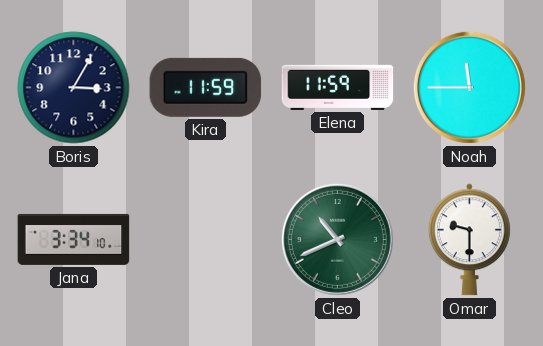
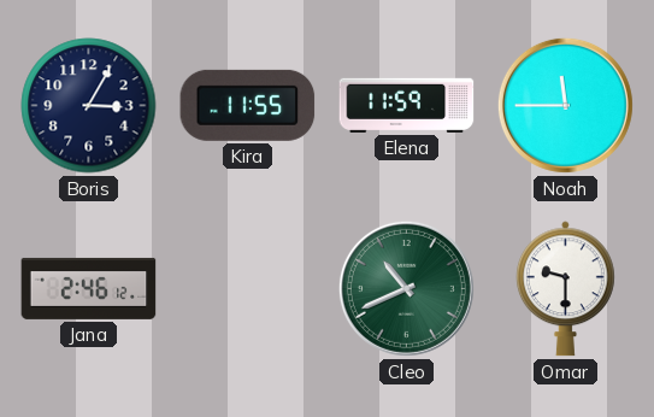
Kira: 11:59 -> 11:55 (248, 105)
Jana: 3:34 -> 2:46 (89, 288)
